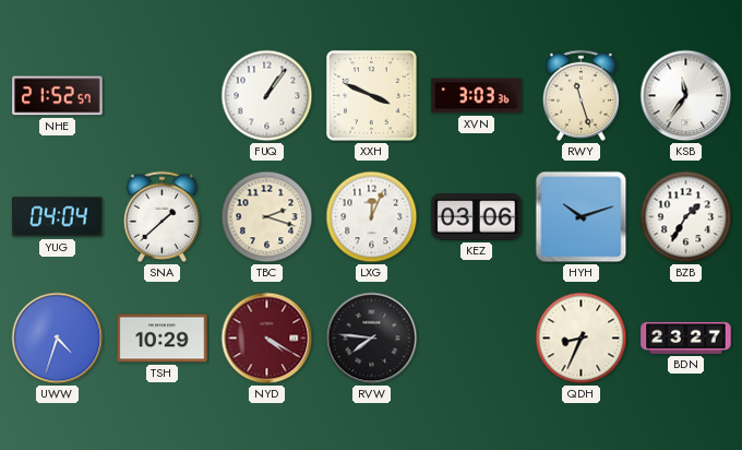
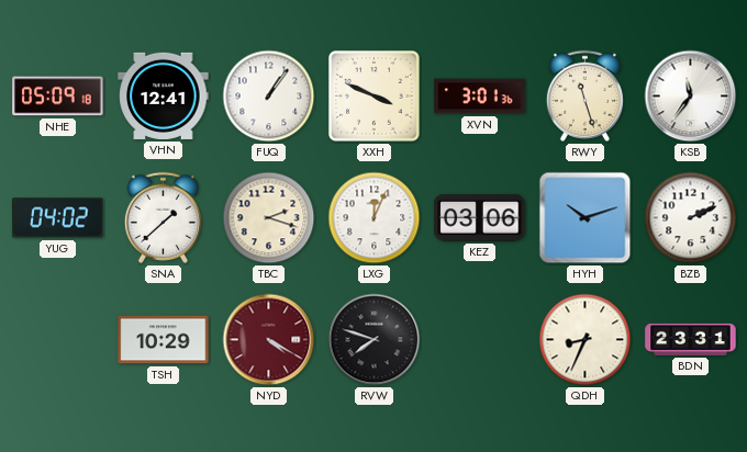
NHE: 21:52 -> 05:09 (58, 97)
VHN: none -> 12:41 (164, 95)
XVN: 3:03 -> 3:01 (480, 97)
YUG: 04:04 -> 04:02 (58, 218)
BZB: 1:35 -> 2:11 (691, 218)
UWW: 4:33 -> none (58, 339)
RVW: 7:46 -> 7:48 (375, 340)
BDN: 23:27 -> 23:31 (691, 339)
